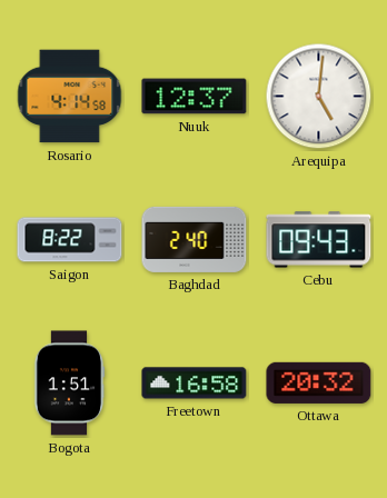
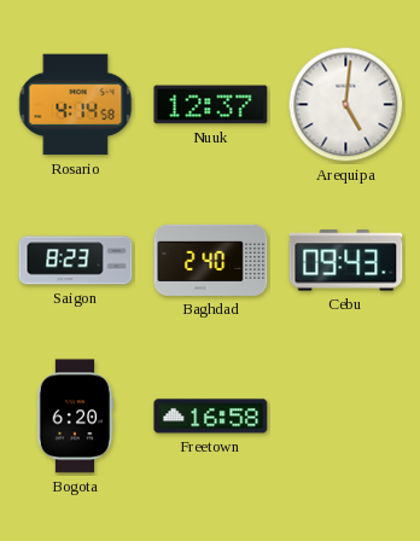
Saigon: 8:22 -> 8:23 (76, 261)
Bogota: 1:51 -> 6:20 (75, 417)
Ottawa: 20:32 -> none (319, 382)
